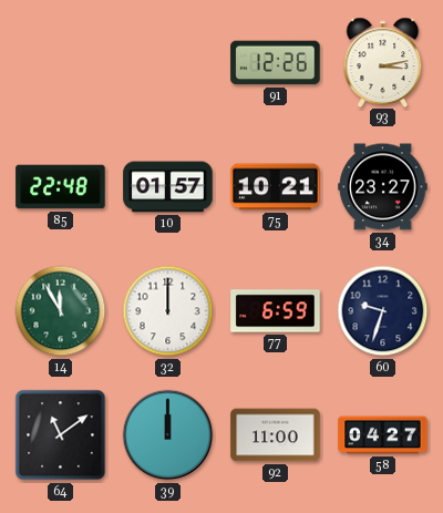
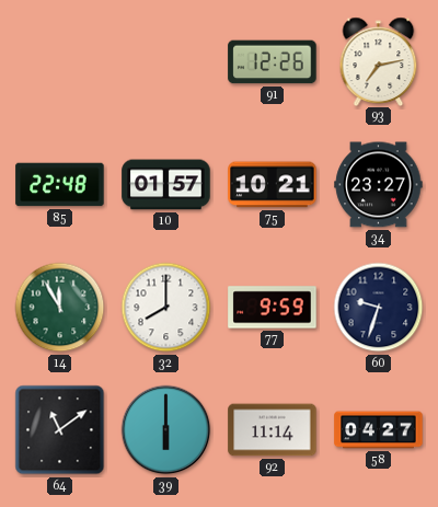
93: 3:13 -> 7:13 (379, 61)
32: 12:00 -> 8:00 (166, 308)
77: 6:59 -> 9:59 (273, 308)
39: 12:00 -> 6:00 (166, 430)
92: 11:00 -> 11:14 (273, 430)
